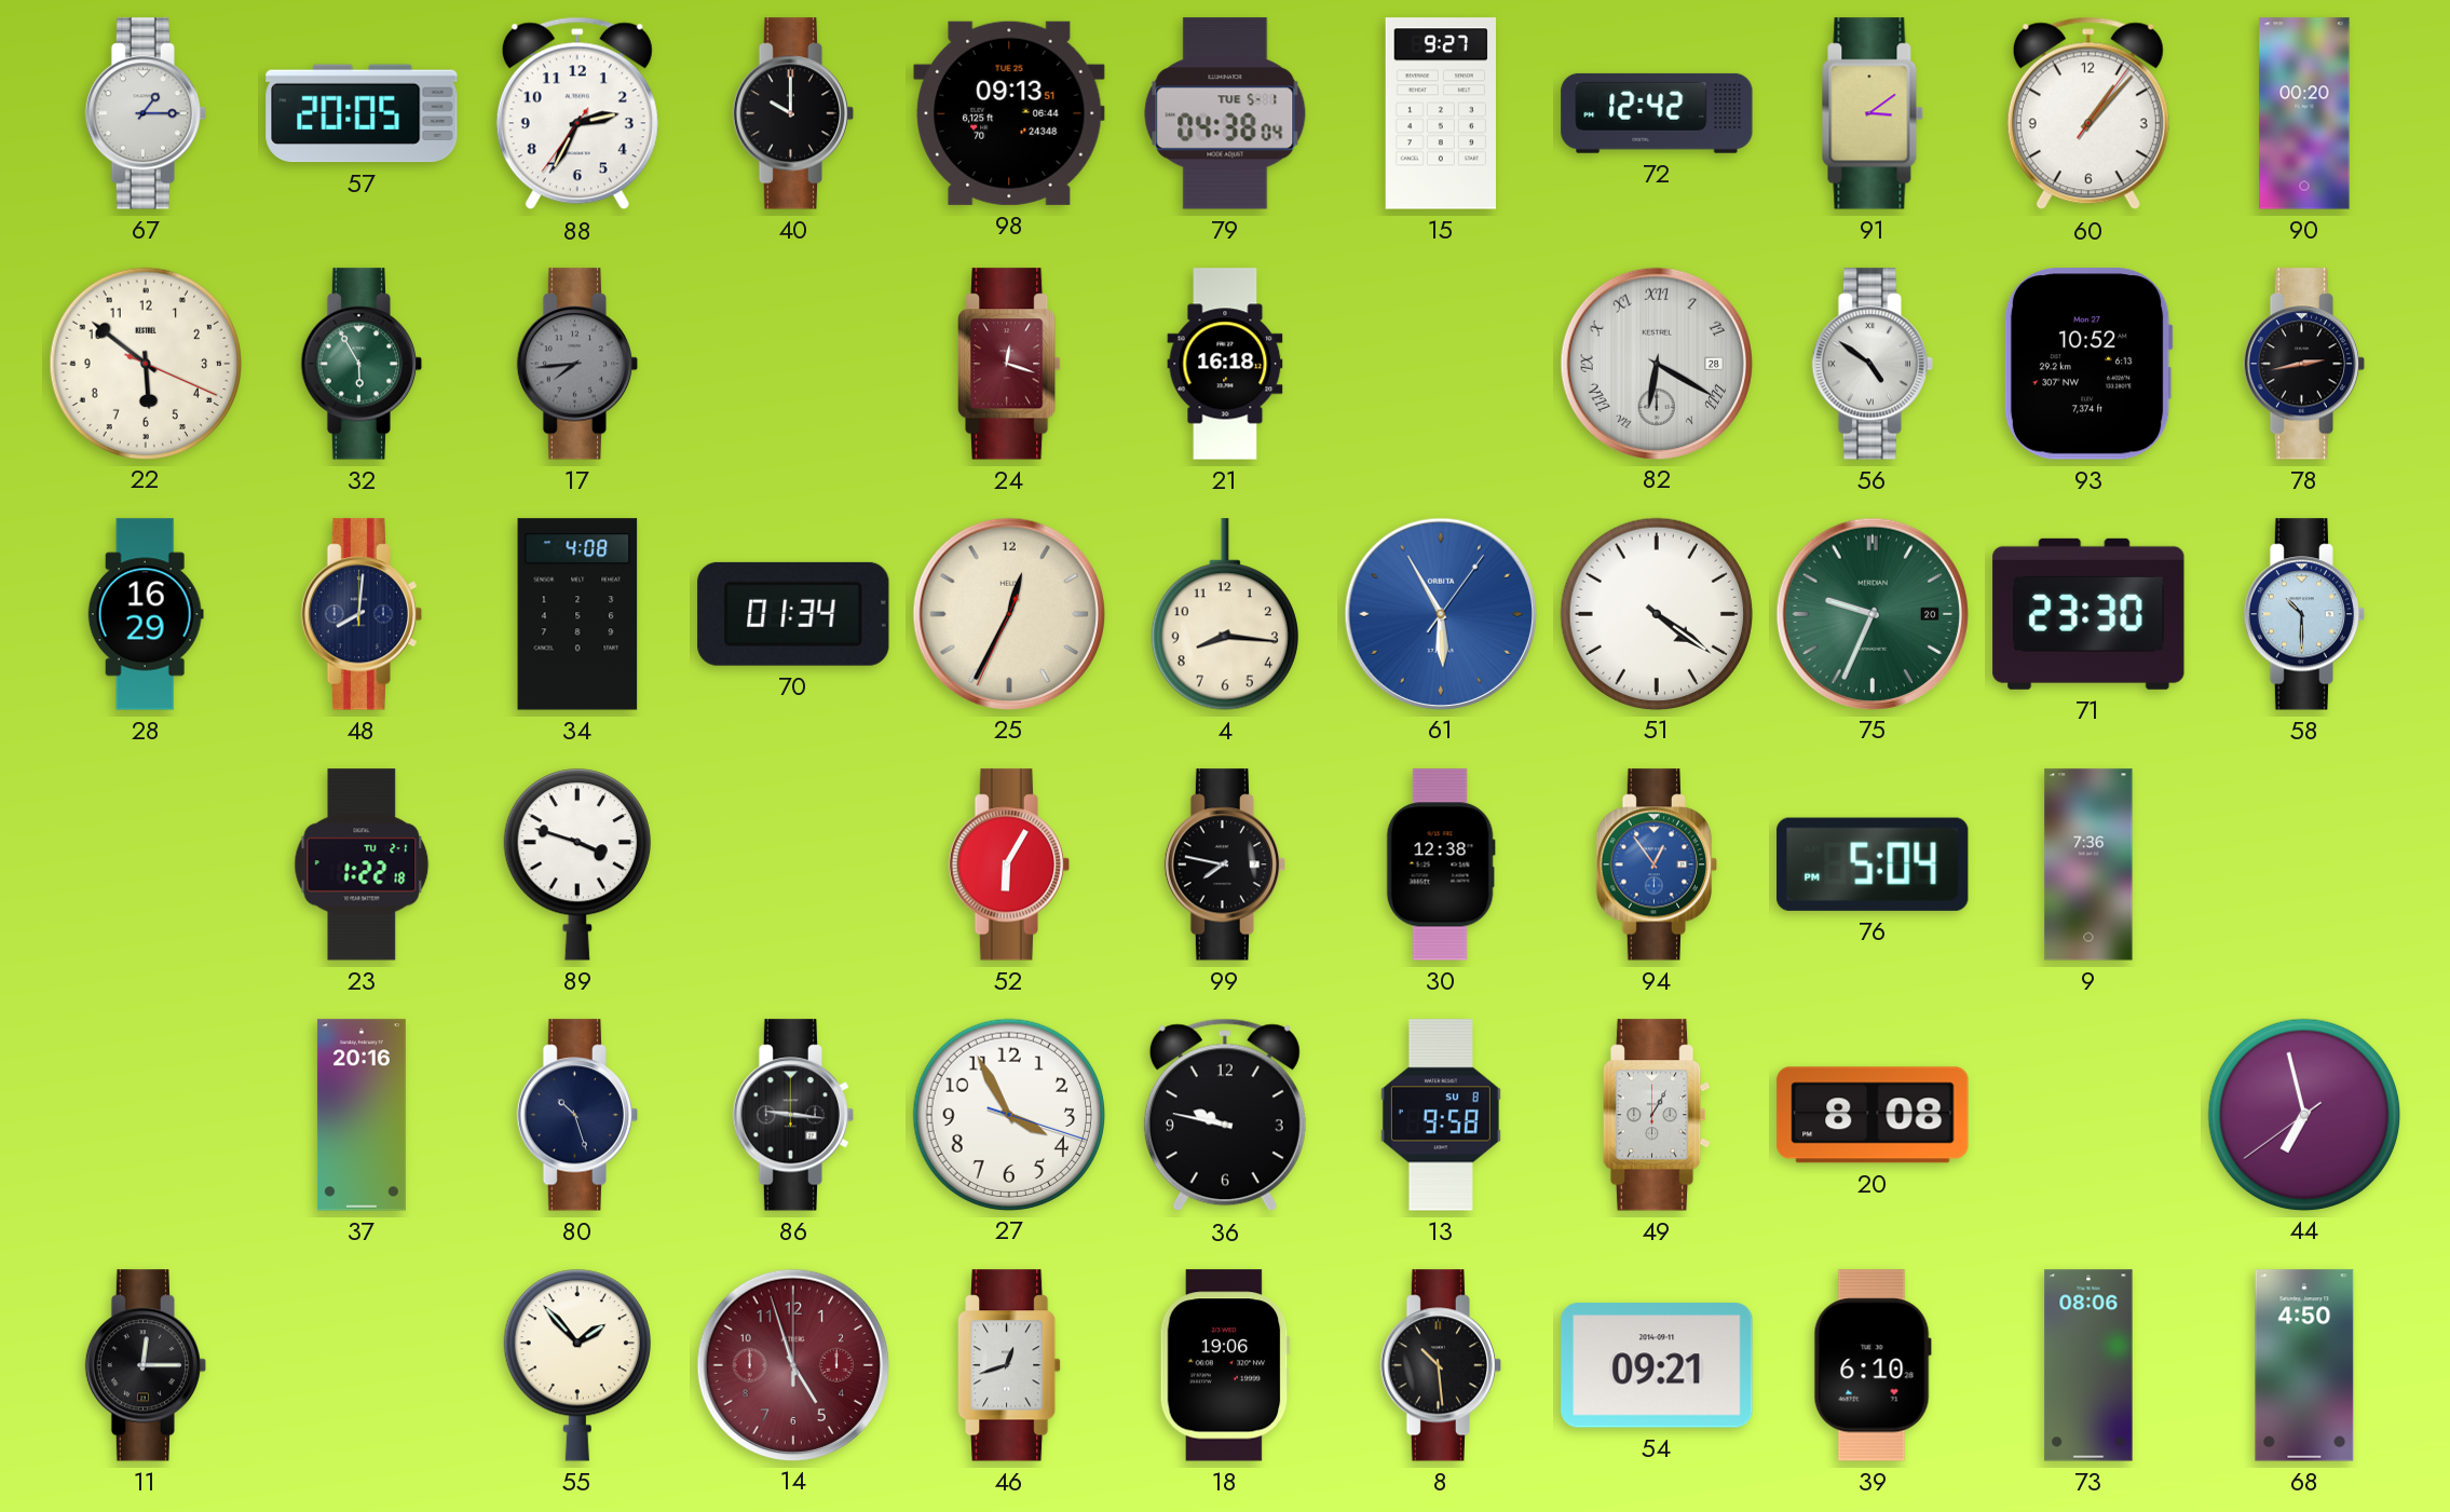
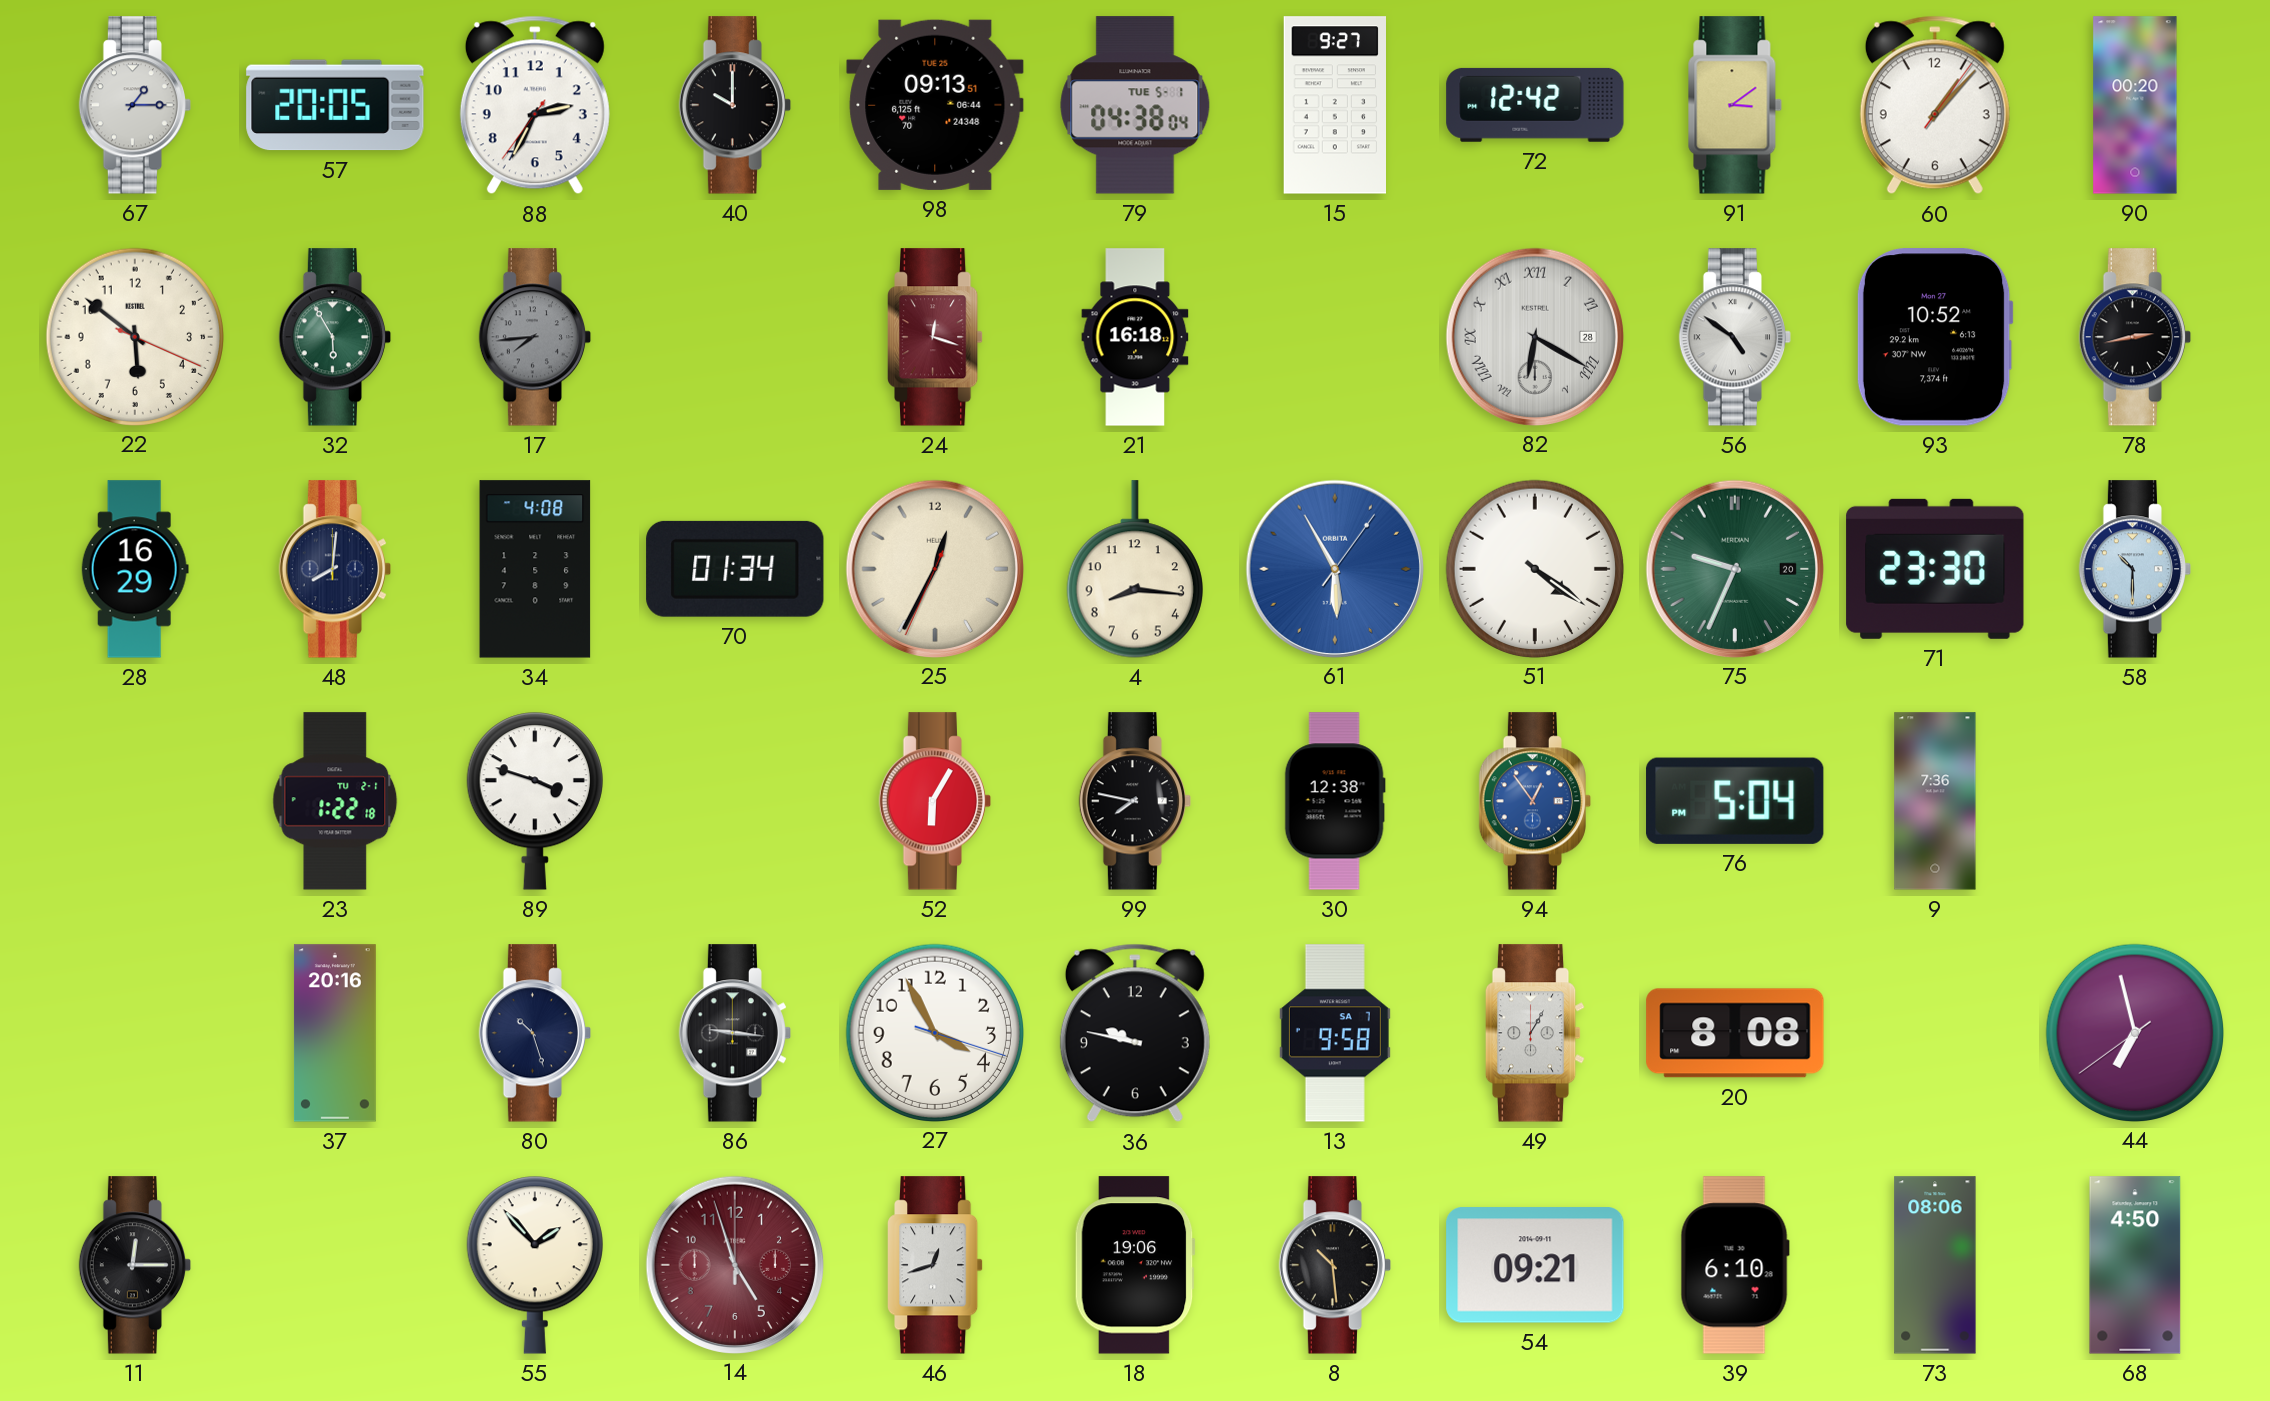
13 date: SU 8 -> SA 7 (1335, 1033)
